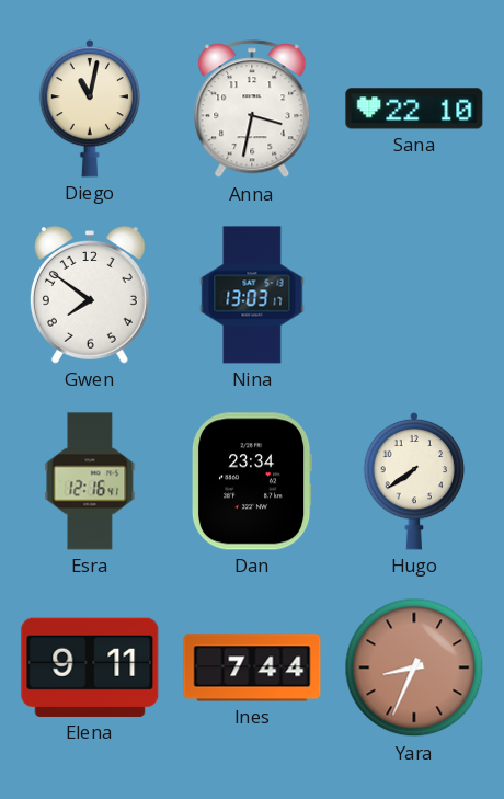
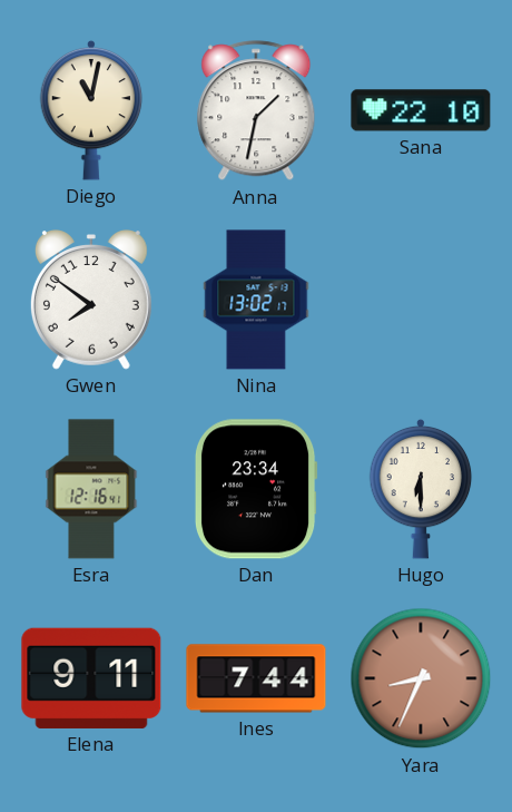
Anna: 3:32 -> 1:32 (256, 111)
Nina: 13:03 -> 13:02 (256, 300)
Hugo: 7:39 -> 6:30 (421, 489)
